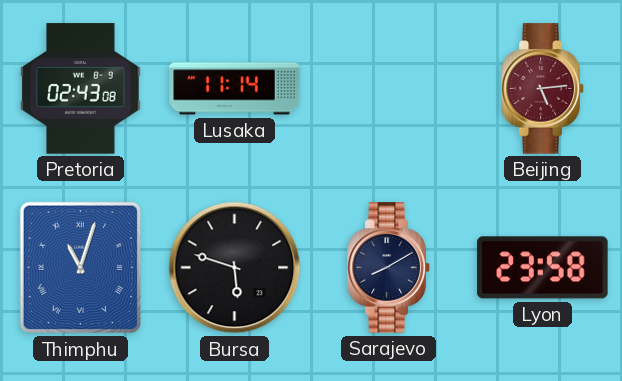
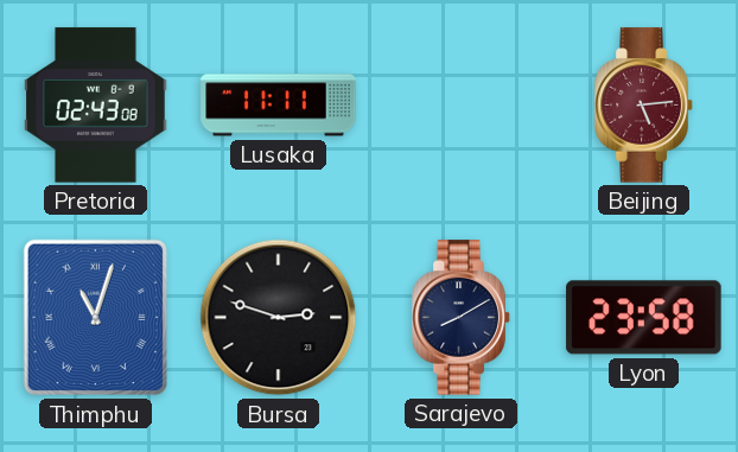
Lusaka: 11:14 -> 11:11 (279, 106)
Bursa: 5:48 -> 2:48 (279, 318)
